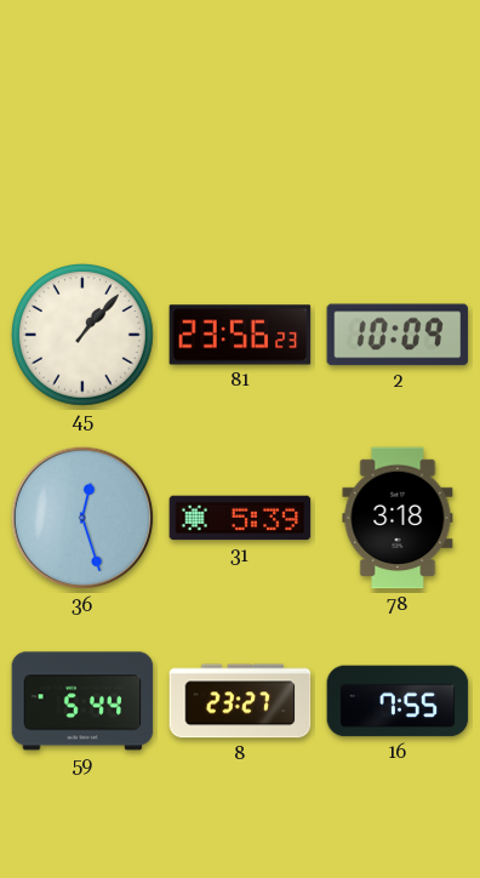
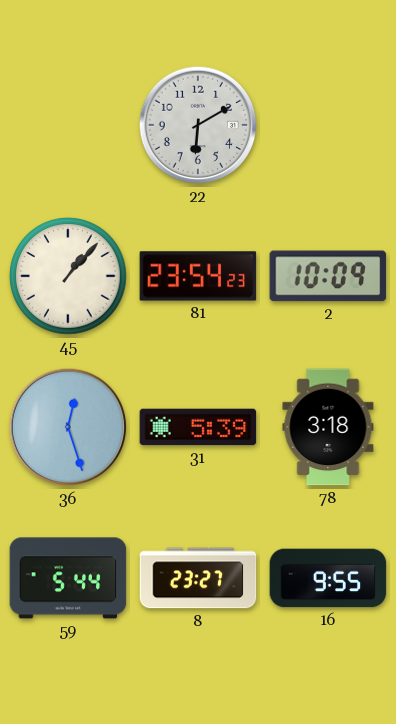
22: none -> 6:10 (198, 125)
81: 23:56 -> 23:54 (198, 276)
16: 7:55 -> 9:55 (328, 578)
